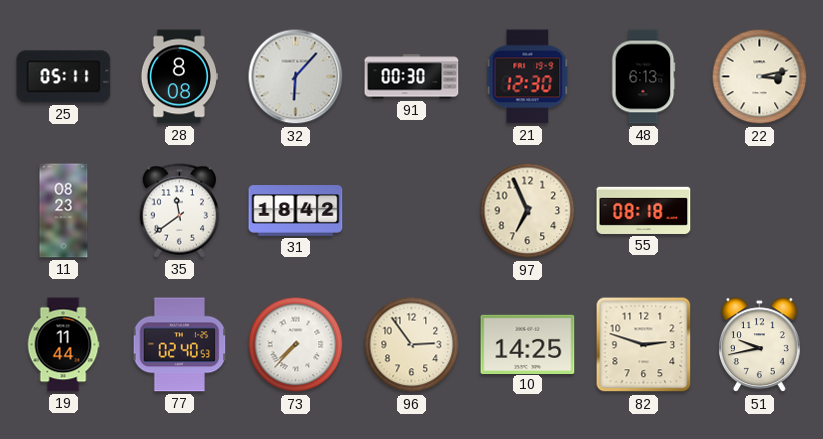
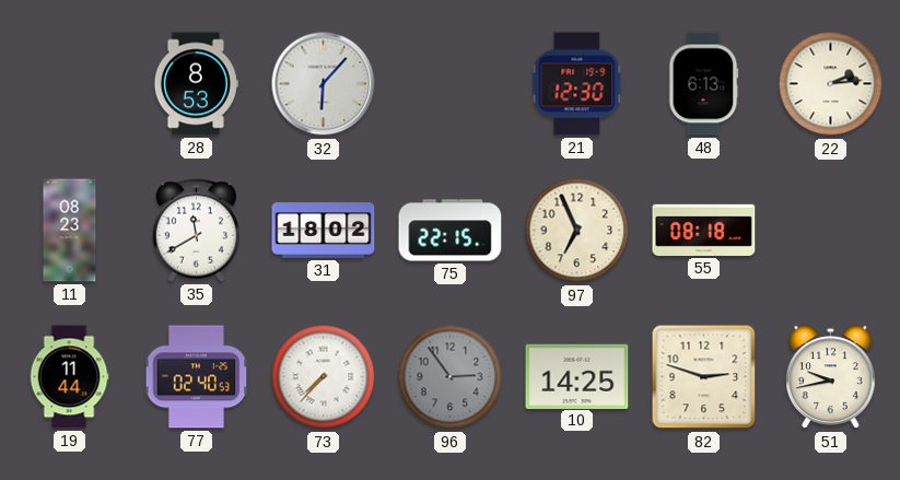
25: 05:11 -> none (64, 77)
28: 8:08 -> 8:53 (196, 84)
91: 00:30 -> none (412, 77)
22: 3:13 -> 2:14 (831, 84)
35: 11:39 -> 11:40 (196, 231)
31: 18:42 -> 18:02 (324, 231)
75: none -> 22:15 (451, 231)
96 dial: cream -> grey (451, 377)
